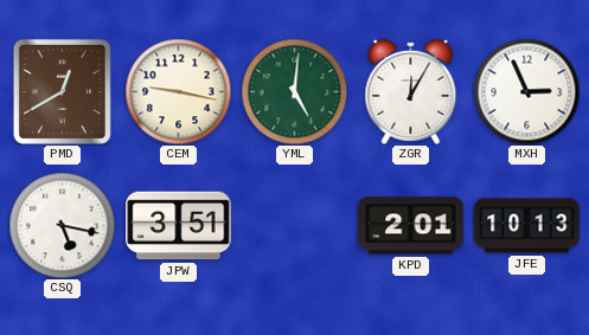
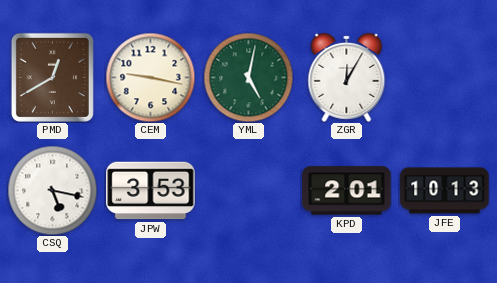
YML: 5:01 -> 5:02 (248, 77)
MXH: 2:56 -> none (526, 91)
JPW: 3:51 -> 3:53 (151, 191)
